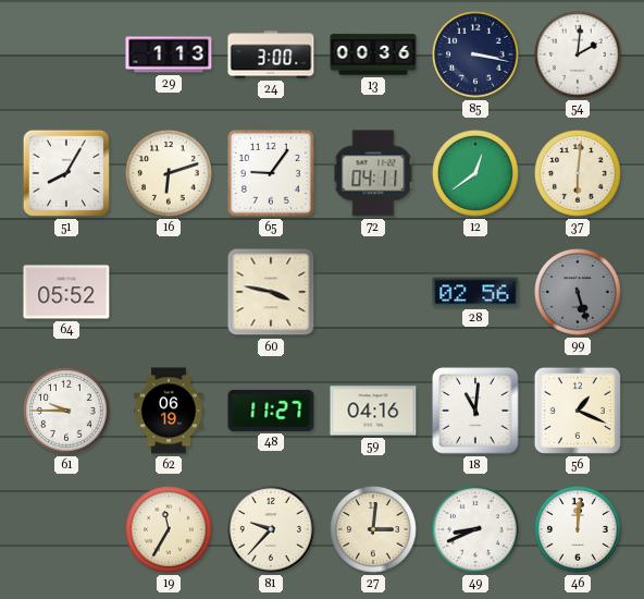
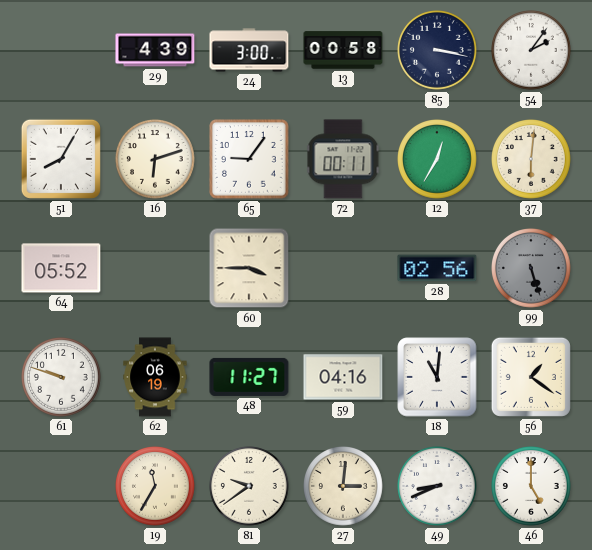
29: 1:13 -> 4:39 (155, 50)
13: 00:36 -> 00:58 (343, 50)
54: 2:01 -> 2:06 (532, 51)
72: 04:11 -> 00:11 (343, 159)
12: 12:39 -> 12:35 (438, 160)
60: 3:47 -> 3:45 (249, 268)
61: 9:45 -> 9:48 (62, 378)
56: 1:19 -> 1:21 (531, 377)
81: 9:37 -> 9:39 (250, 487)
46: 12:01 -> 5:00 (532, 487)
